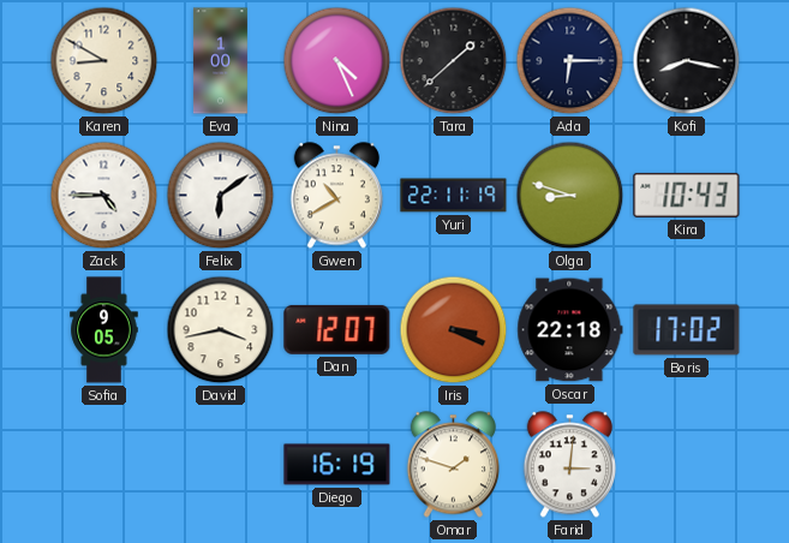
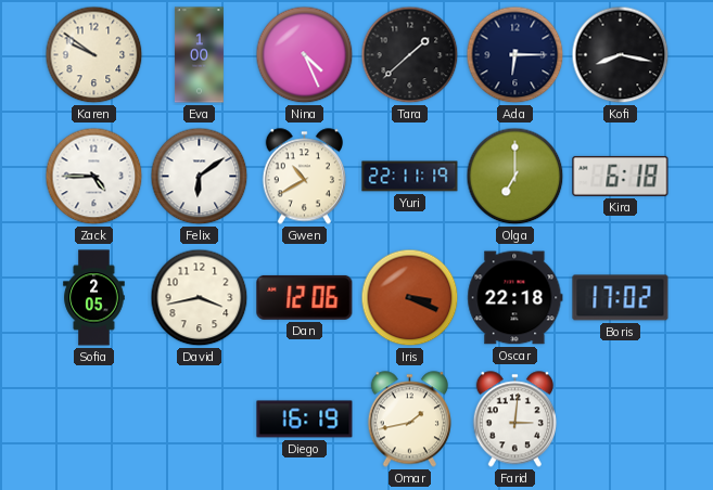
Karen: 8:50 -> 9:51 (94, 55)
Olga: 8:48 -> 7:00 (515, 177)
Kira: 10:43 -> 6:18 (621, 176)
Sofia: 9:05 -> 2:05 (94, 298)
Dan: 12:07 -> 12:06 (305, 297)
Omar: 1:48 -> 1:43 (409, 420)
